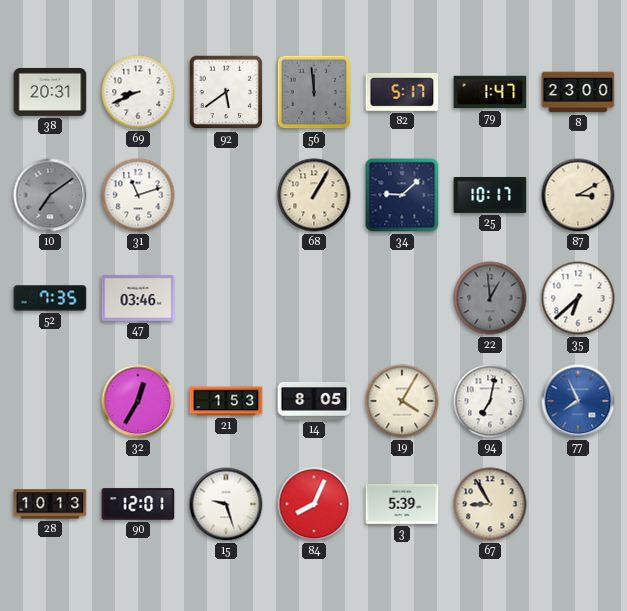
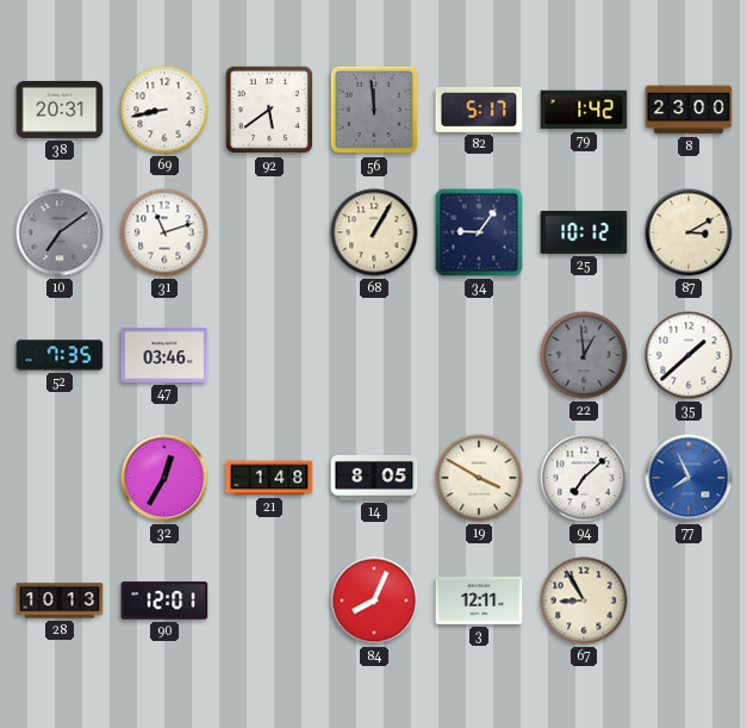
69: 8:41 -> 8:43 (164, 110)
79: 1:47 -> 1:42 (584, 110)
34: 9:08 -> 9:06 (479, 232)
25: 10:17 -> 10:12 (584, 232)
35: 6:38 -> 1:38 (689, 355)
21: 1:53 -> 1:48 (269, 478)
19: 4:05 -> 3:50 (479, 478)
94: 7:02 -> 7:08 (584, 478)
15: 9:27 -> none (226, 504)
3: 5:39 -> 12:11 (479, 602)
